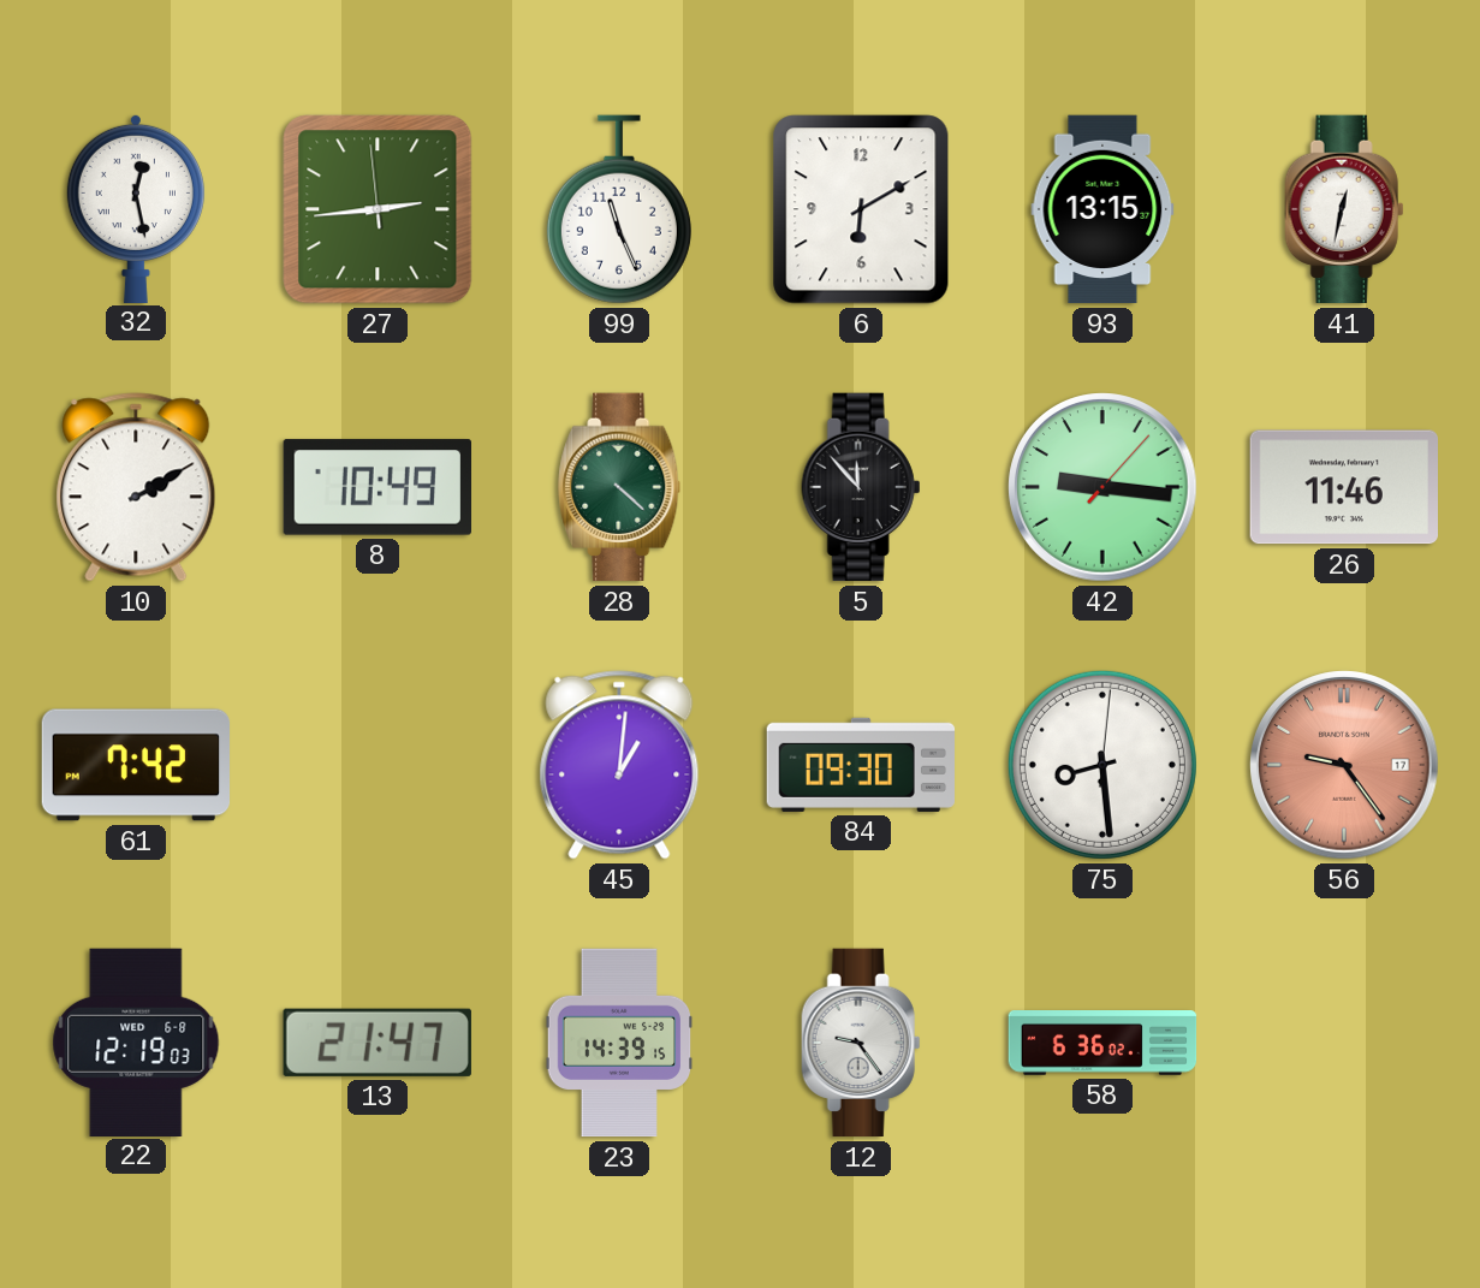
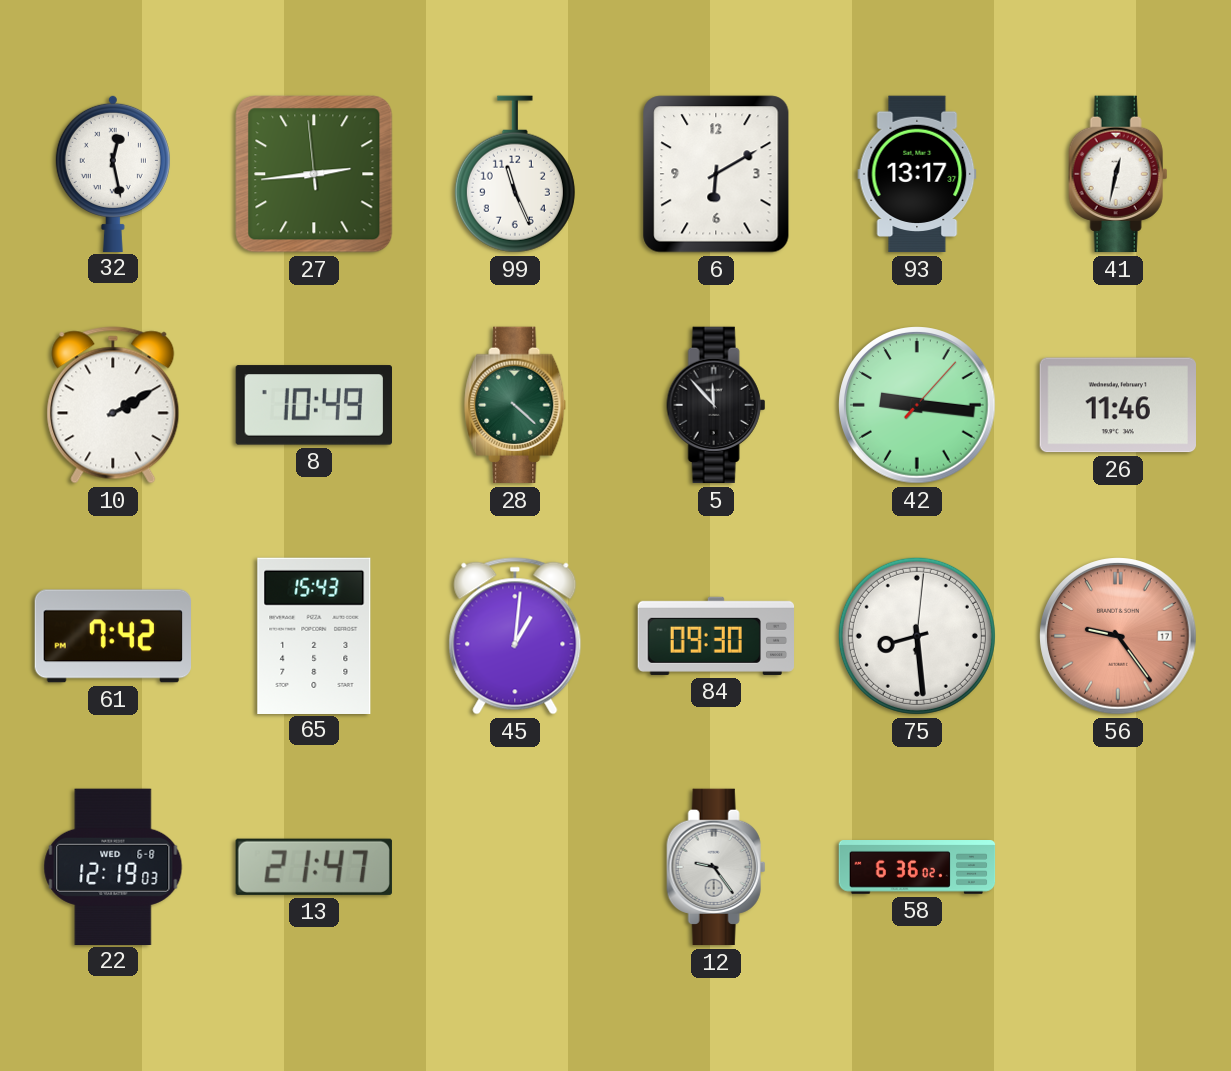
93: 13:15 -> 13:17 (917, 174)
65: none -> 15:43 (314, 635)
23: 14:39 -> none (619, 1043)
